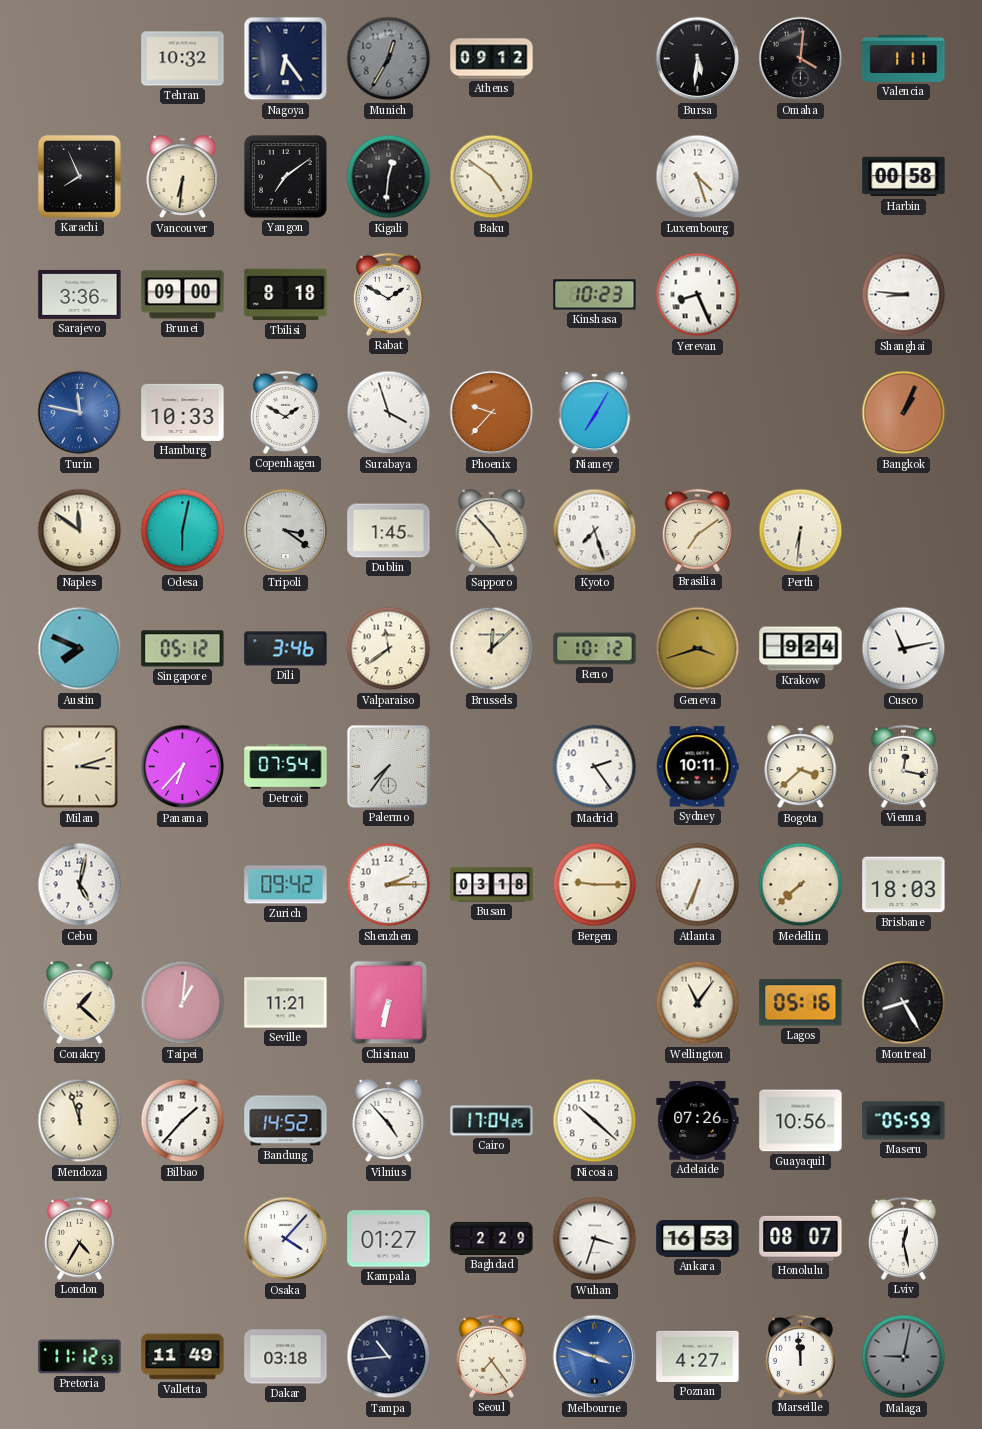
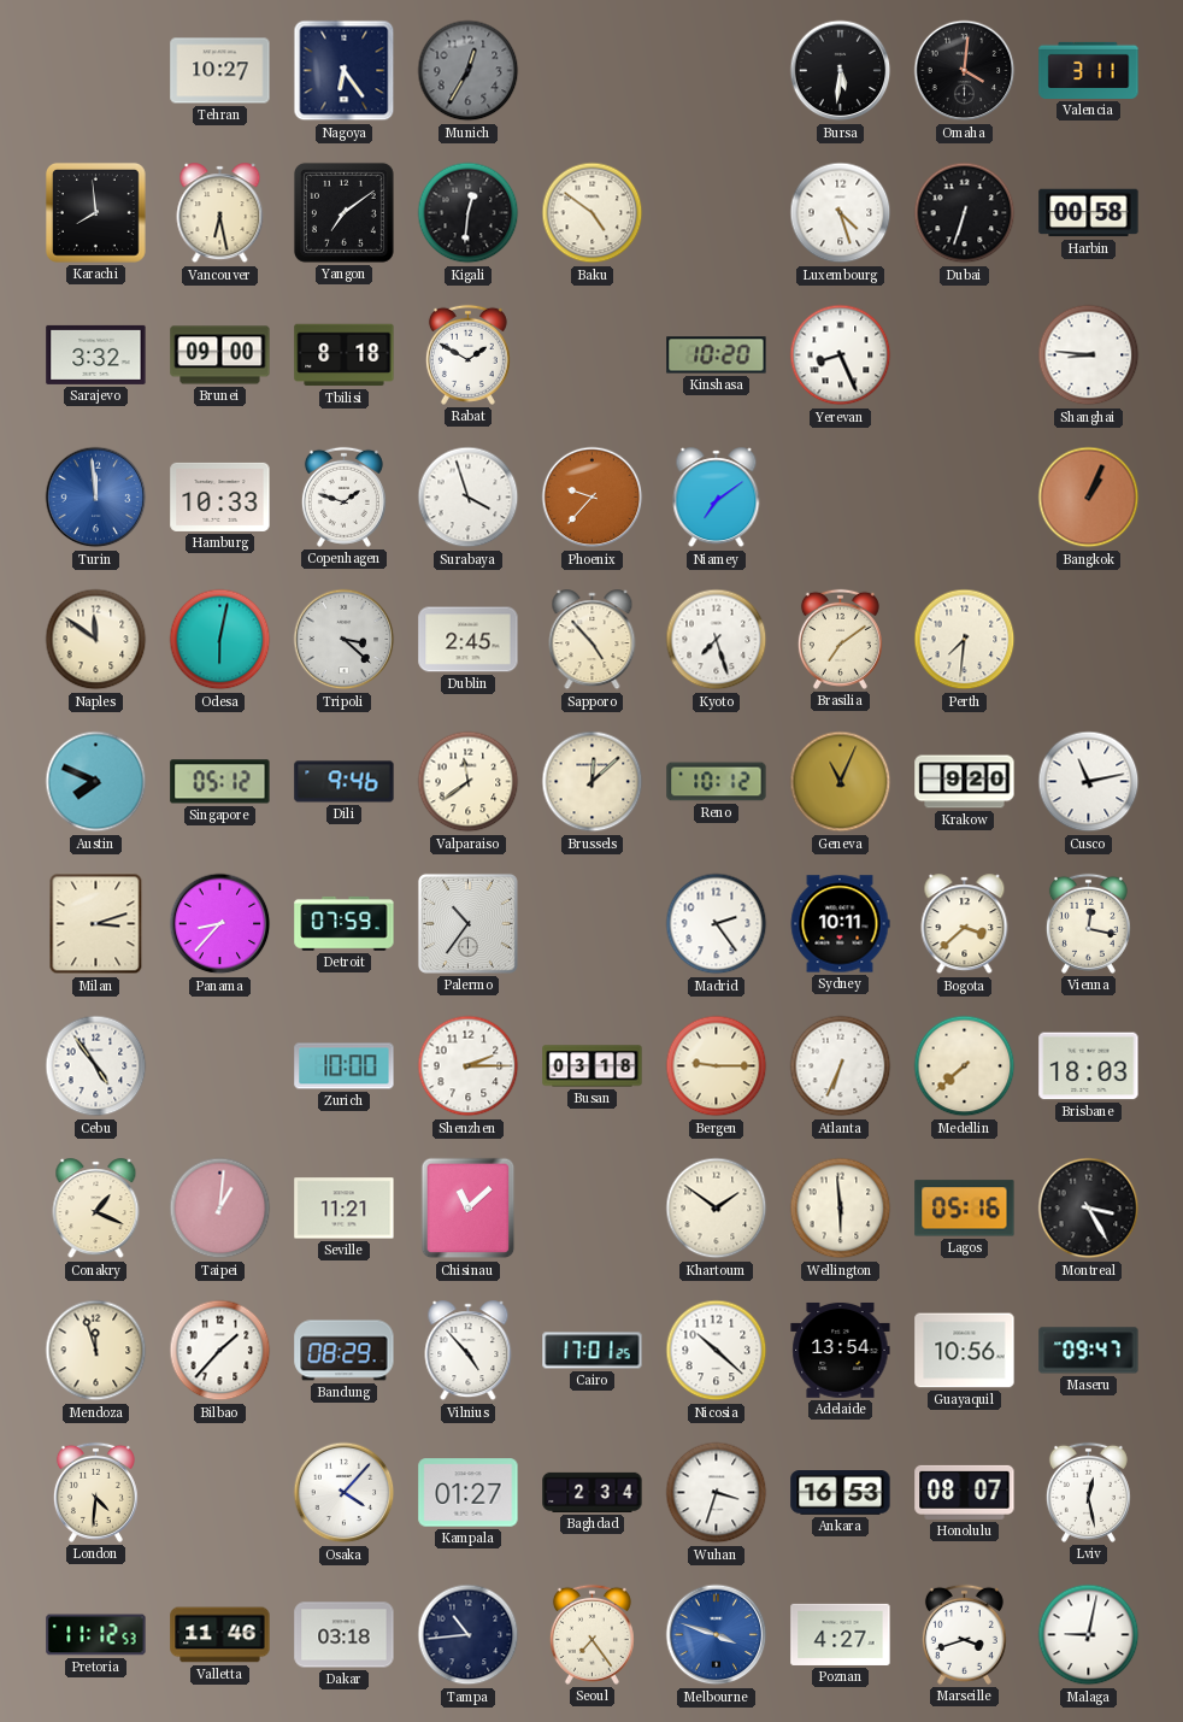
Tehran: 10:32 -> 10:27 (220, 71)
Athens: 09:12 -> none (492, 59)
Valencia: 1:11 -> 3:11 (1089, 70)
Karachi: 7:56 -> 7:59 (96, 213)
Vancouver: 6:31 -> 6:28 (220, 213)
Dubai: none -> 6:33 (965, 213)
Sarajevo: 3:36 -> 3:32 (96, 354)
Kinshasa: 10:23 -> 10:20 (717, 355)
Turin: 11:47 -> 11:59 (96, 498)
Copenhagen: 1:50 -> 1:48 (343, 496)
Niamey: 7:05 -> 7:09 (717, 498)
Tripoli: 3:21 -> 3:22 (345, 640)
Dublin: 1:45 -> 2:45 (469, 640)
Perth: 6:31 -> 7:31 (965, 640)
Dili: 3:46 -> 9:46 (345, 782)
Geneva: 3:42 -> 11:04 (841, 782)
Krakow: 9:24 -> 9:20 (965, 782)
Panama: 6:37 -> 8:37 (220, 924)
Detroit: 07:54 -> 07:59 (345, 923)
Palermo: 7:36 -> 10:36 (467, 923)
Cebu: 5:02 -> 4:54 (96, 1066)
Zurich: 09:42 -> 10:00 (345, 1066)
Conakry: 1:22 -> 1:19 (96, 1209)
Chisinau: 6:32 -> 11:08 (469, 1209)
Khartoum: none -> 1:51 (717, 1209)
Wellington: 11:06 -> 5:59 (841, 1209)
Montreal: 8:25 -> 3:25 (1089, 1209)
Bandung: 14:52 -> 08:29 (345, 1351)
Cairo: 17:04 -> 17:01 (593, 1351)
Adelaide: 07:26 -> 13:54 (841, 1351)
Maseru: 05:59 -> 09:47 (1089, 1351)
London: 4:35 -> 4:31 (95, 1492)
Baghdad: 2:29 -> 2:34 (593, 1492)
Valletta: 11:49 -> 11:46 (220, 1635)
Marseille: 11:59 -> 3:42 (964, 1634)
Malaga dial: grey -> white (1089, 1635)
